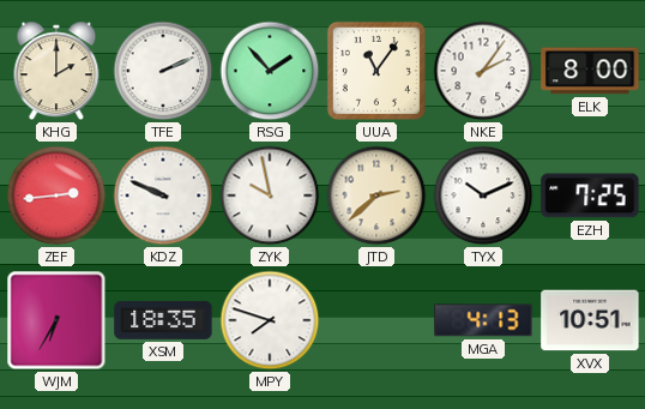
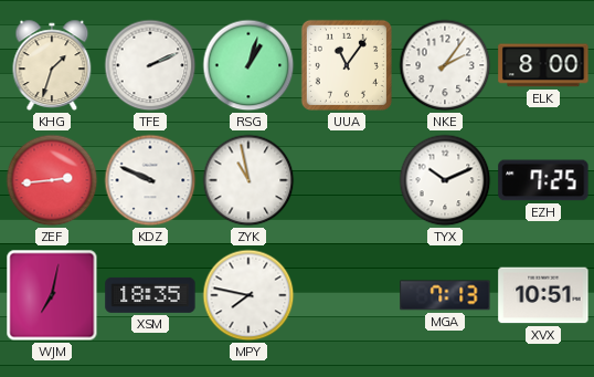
KHG: 2:00 -> 1:33 (52, 65)
RSG: 1:53 -> 1:03 (248, 65)
ZYK: 9:58 -> 10:58 (248, 180)
JTD: 2:38 -> none (376, 196)
WJM: 6:35 -> 7:02 (52, 295)
MPY: 7:48 -> 7:47 (248, 295)
MGA: 4:13 -> 7:13 (445, 295)
